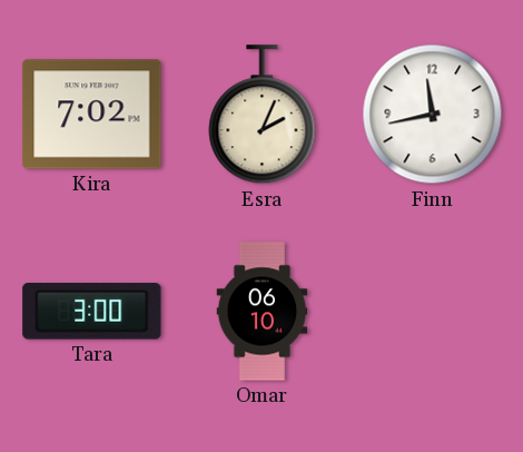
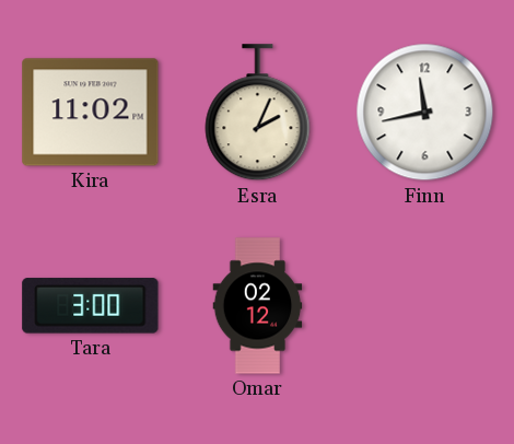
Kira: 7:02 -> 11:02 (91, 113)
Omar: 06:10 -> 02:12 (258, 306)
